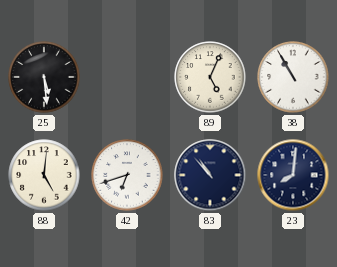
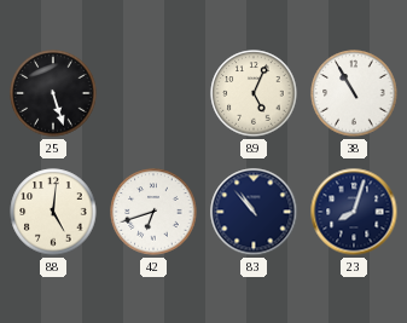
25: 5:29 -> 5:27 (53, 93)
23: 8:01 -> 8:03 (354, 212)
